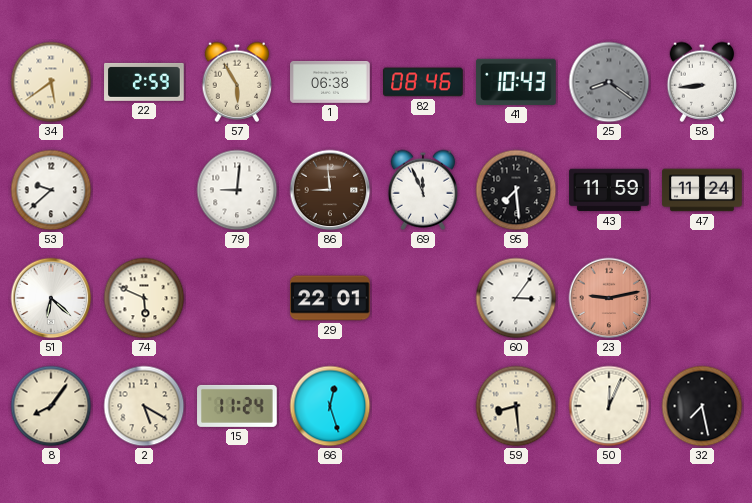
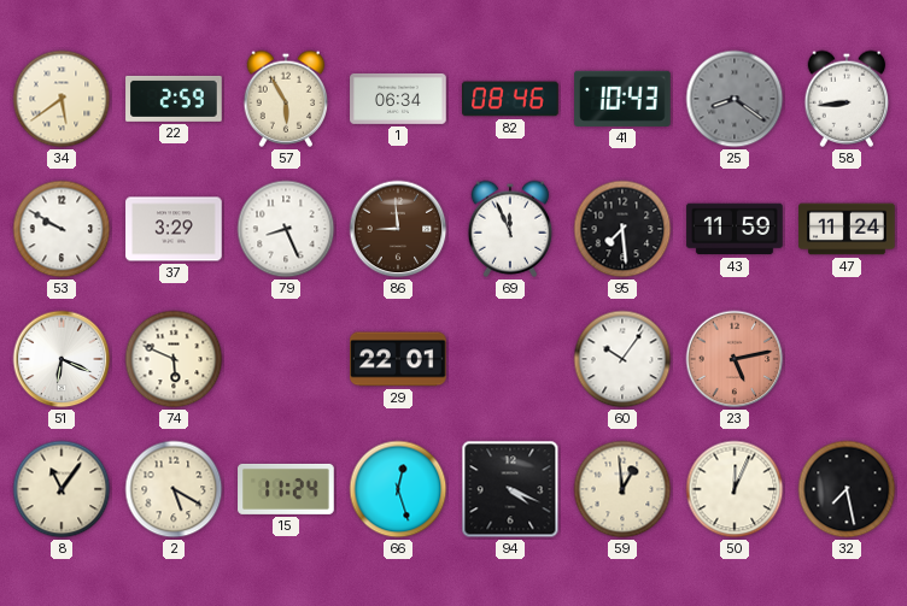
1: 06:38 -> 06:34 (398, 99)
53: 9:38 -> 9:50 (62, 229)
37: none -> 3:29 (174, 229)
79: 9:01 -> 8:26 (286, 229)
51: 6:22 -> 6:19 (62, 359)
60: 3:06 -> 10:06 (622, 359)
23: 9:13 -> 5:13 (735, 359)
8: 8:06 -> 11:06 (62, 489)
94: none -> 4:19 (510, 489)
59: 8:29 -> 12:59 (622, 489)
